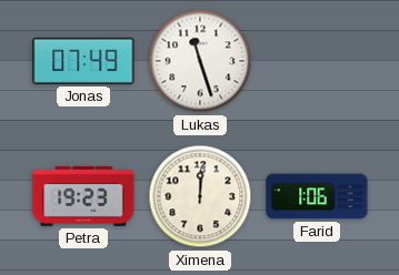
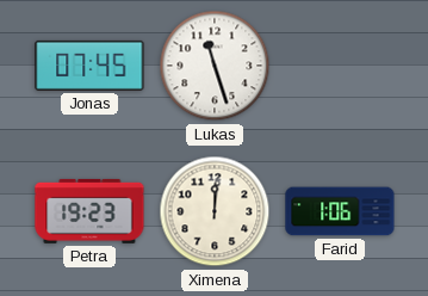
Jonas: 07:49 -> 07:45 (89, 66)
